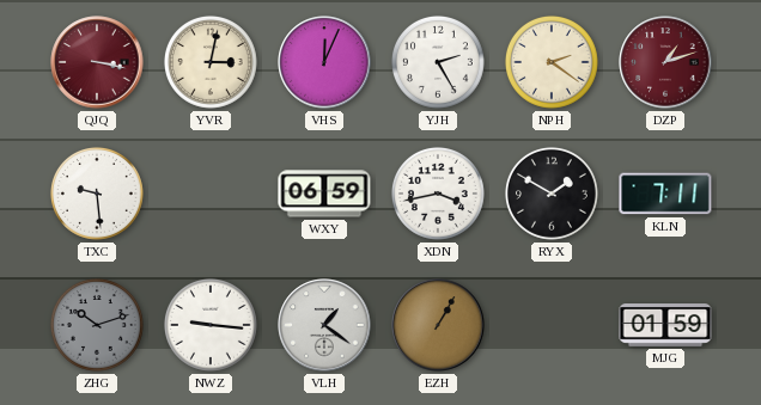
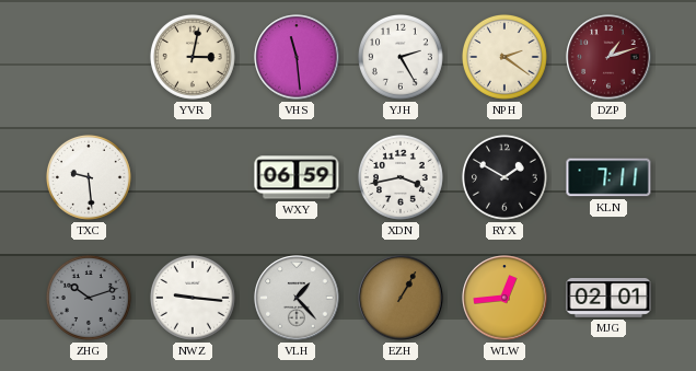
QJQ: 3:17 -> none (97, 62)
VHS: 12:04 -> 11:29 (297, 57)
VLH: 1:21 -> 1:23 (297, 298)
WLW: none -> 12:44 (504, 298)
MJG: 01:59 -> 02:01 (608, 299)
